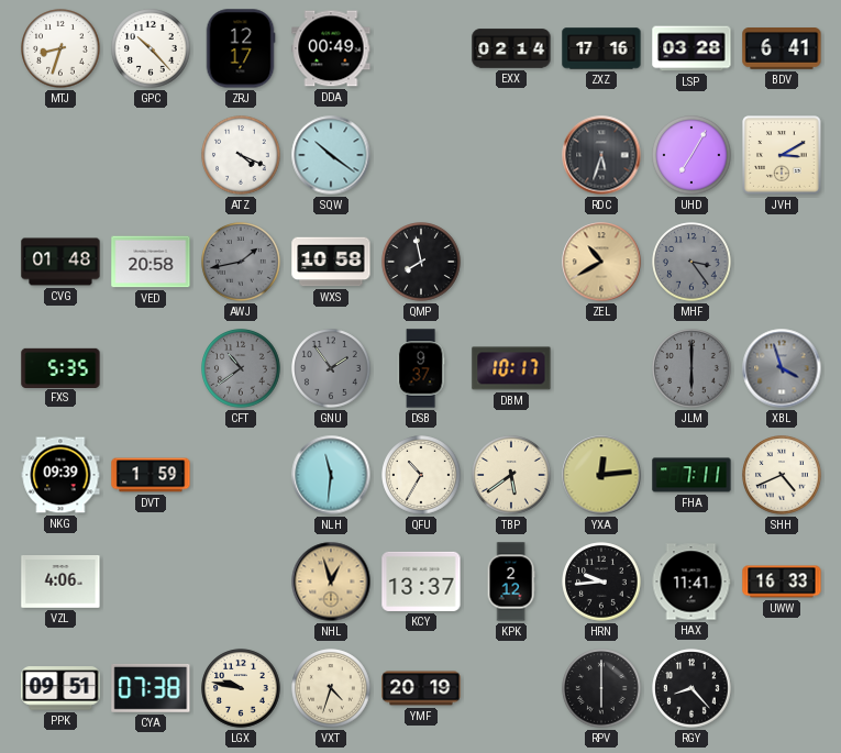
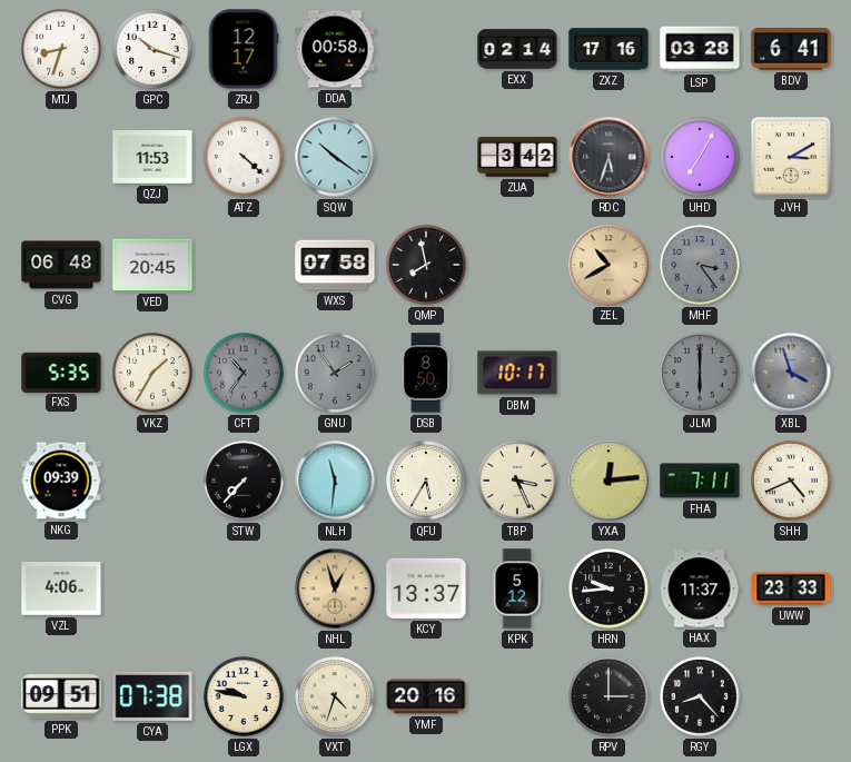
GPC: 10:23 -> 10:18 (152, 49)
DDA: 00:49 -> 00:58 (335, 49)
QZJ: none -> 11:53 (152, 158)
ATZ: 4:19 -> 4:22 (244, 157)
ZUA: none -> 3:42 (517, 158)
CVG: 01:48 -> 06:48 (61, 265)
VED: 20:58 -> 20:45 (152, 265)
AWJ: 1:43 -> none (241, 262)
WXS: 10:58 -> 07:58 (335, 265)
VKZ: none -> 1:35 (152, 373)
CFT: 10:39 -> 10:36 (244, 373)
DSB: 9:37 -> 8:50 (426, 373)
DVT: 1:59 -> none (151, 475)
STW: none -> 7:37 (244, 481)
QFU: 10:35 -> 5:35 (426, 481)
TBP: 5:39 -> 3:26 (517, 481)
KPK: 2:12 -> 5:12 (517, 588)
HAX: 11:41 -> 11:37 (700, 588)
UWW: 16:33 -> 23:33 (791, 588)
YMF: 20:19 -> 20:16 (426, 696)
RPV: 6:00 -> 3:00 (608, 696)
